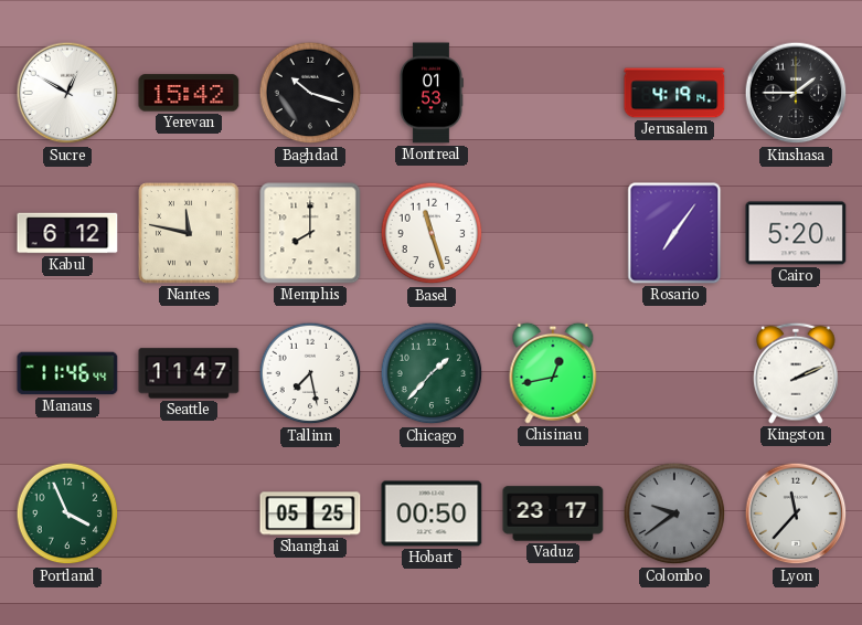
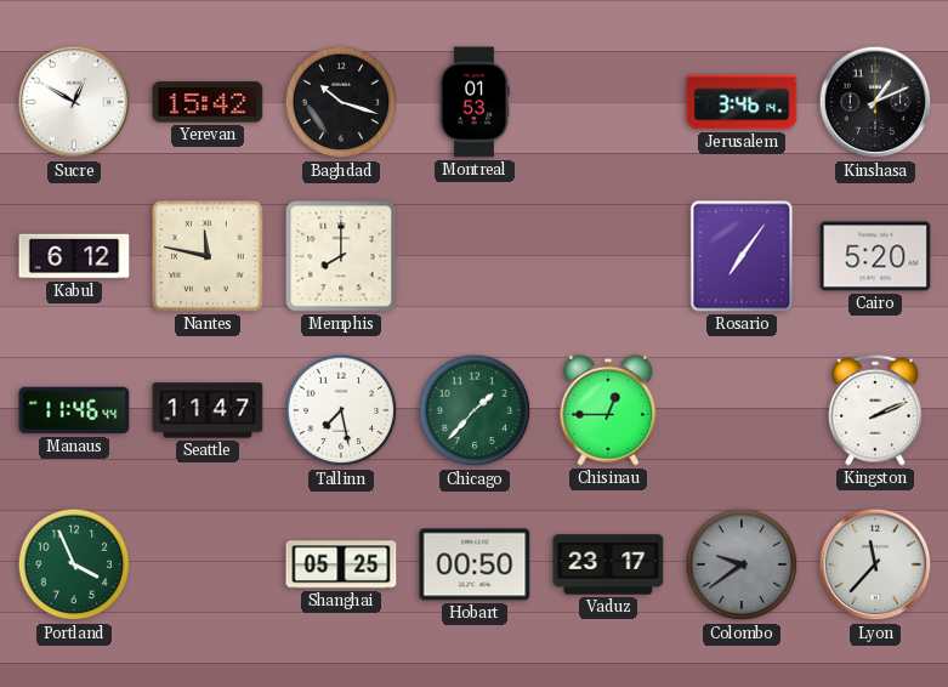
Jerusalem: 4:19 -> 3:46 (742, 102)
Kinshasa: 1:45 -> 1:11 (875, 102)
Basel: 11:27 -> none (432, 233)
Chisinau: 12:43 -> 12:45 (608, 410)
